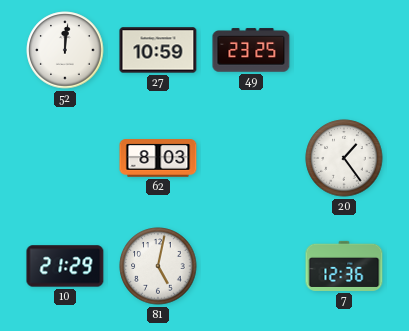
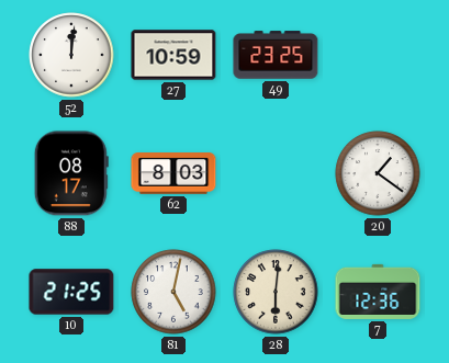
88: none -> 08:17 (71, 173)
20: 1:24 -> 1:21 (378, 173)
10: 21:29 -> 21:25 (71, 292)
28: none -> 6:01 (276, 292)
